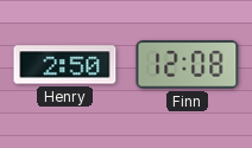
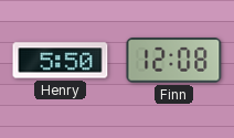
Henry: 2:50 -> 5:50 (61, 61)
